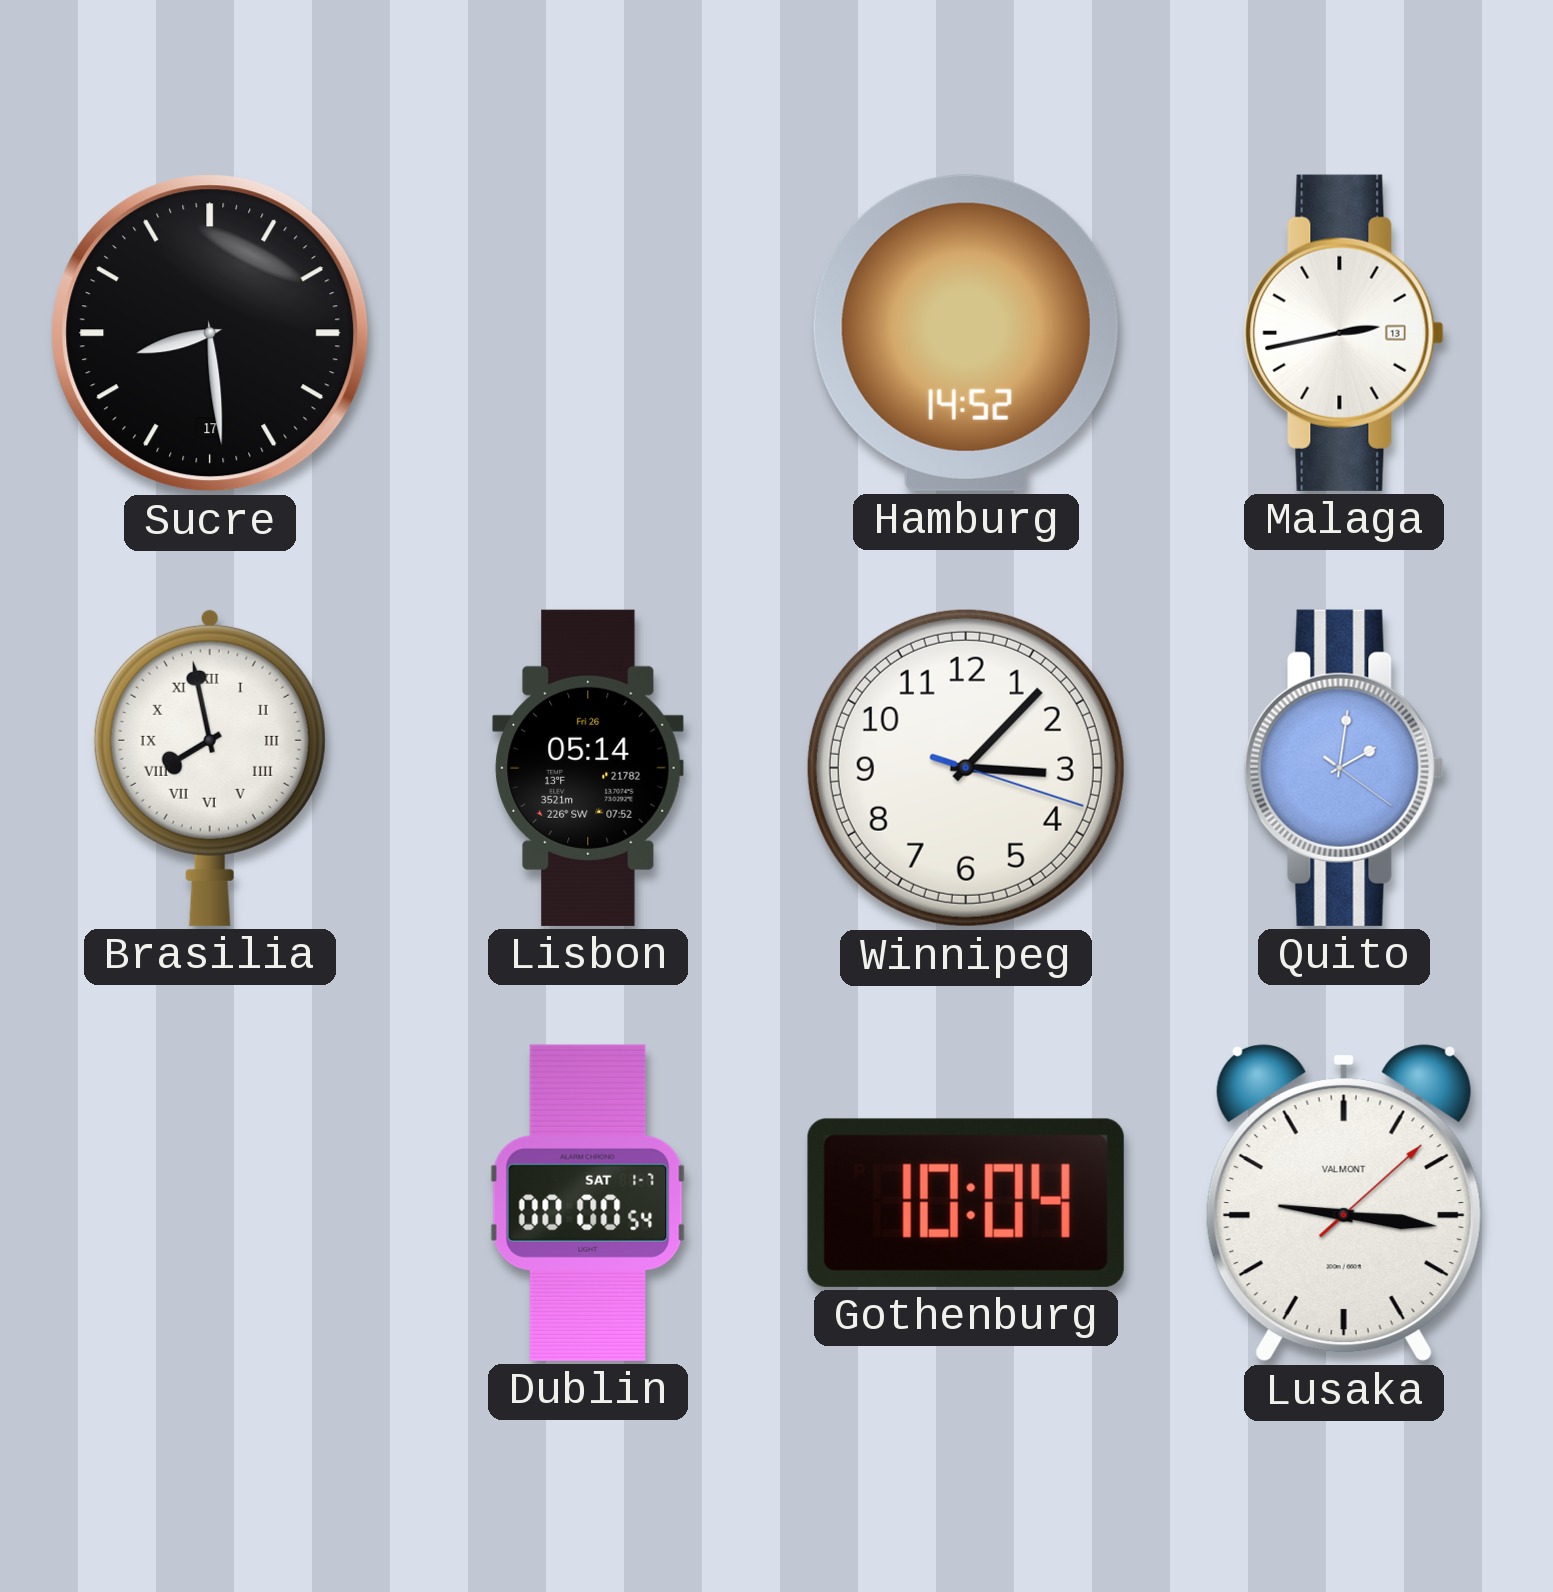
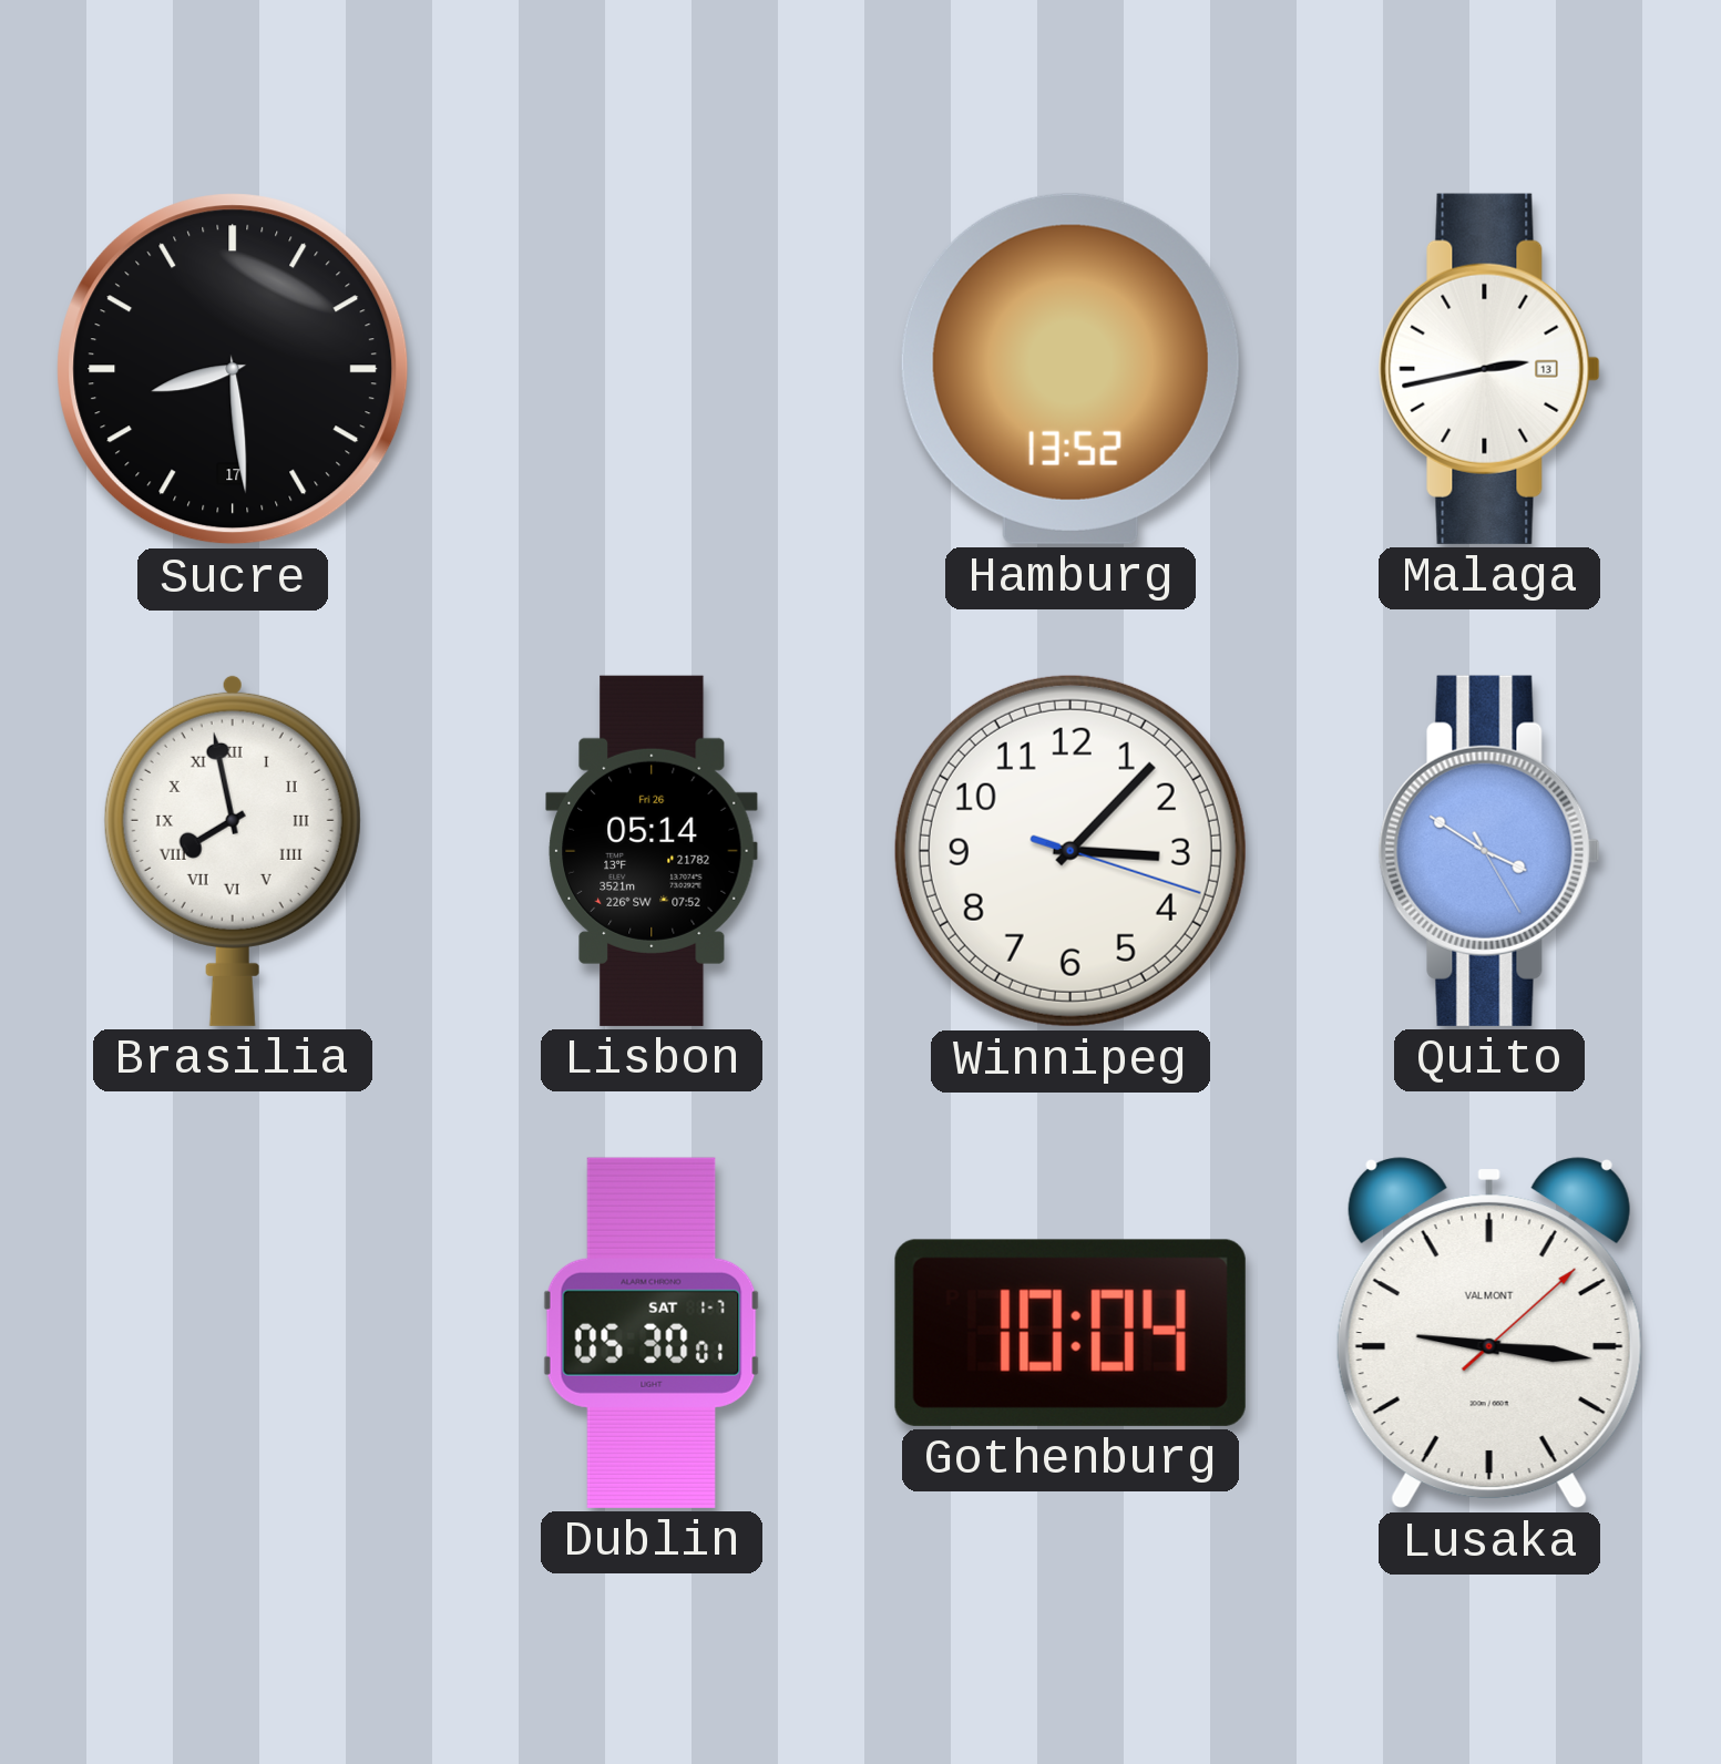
Hamburg: 14:52 -> 13:52 (1070, 369)
Quito: 2:01 -> 3:50 (1489, 851)
Dublin: 00:00 -> 05:30 (652, 1333)
